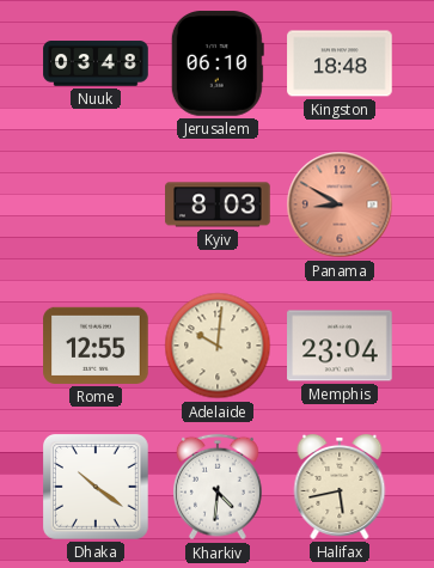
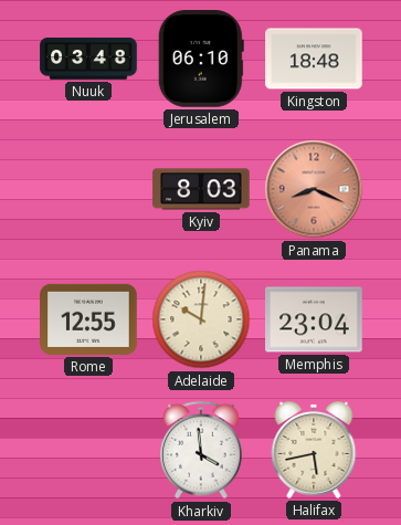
Panama: 8:50 -> 8:19 (314, 189)
Dhaka: 10:21 -> none (97, 488)
Kharkiv: 4:31 -> 3:59 (202, 450)
